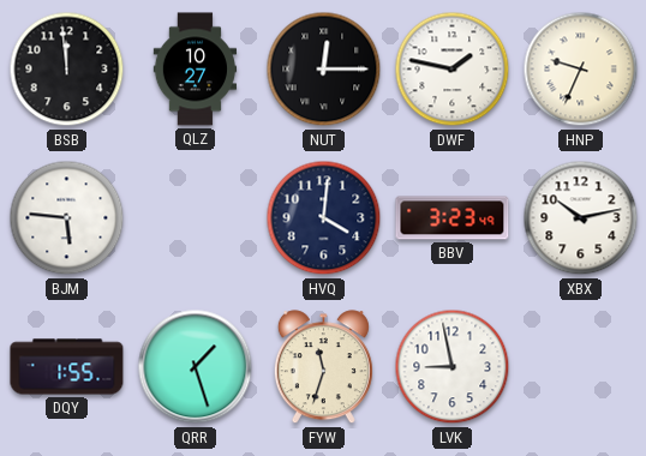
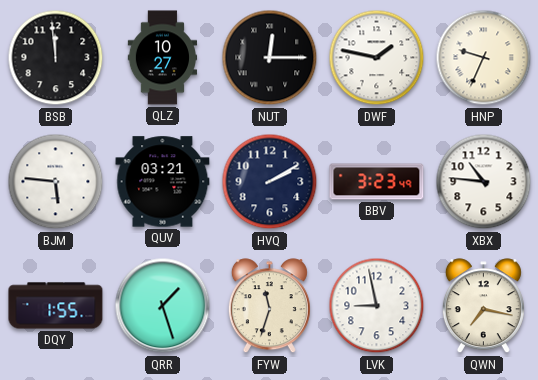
QUV: none -> 03:21 (163, 182)
HVQ: 4:01 -> 2:10 (270, 182)
XBX: 10:13 -> 10:46 (484, 182)
QWN: none -> 7:17 (483, 306)
